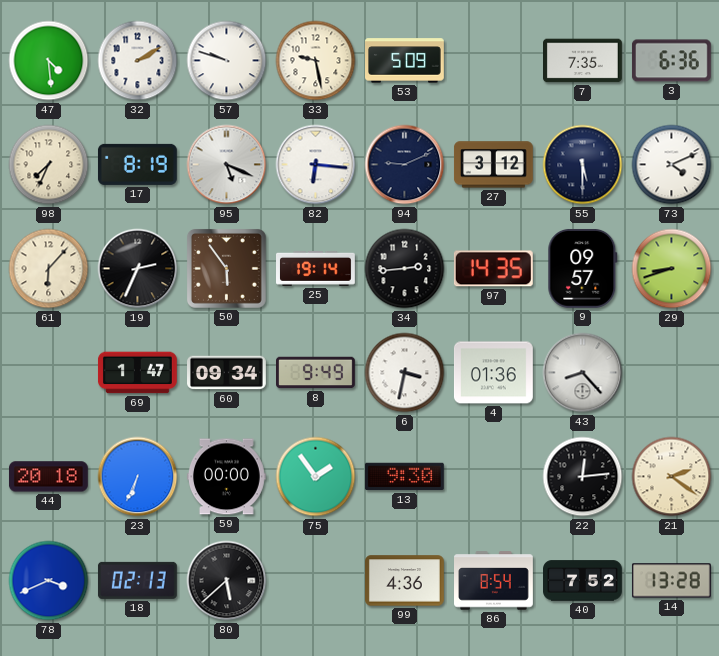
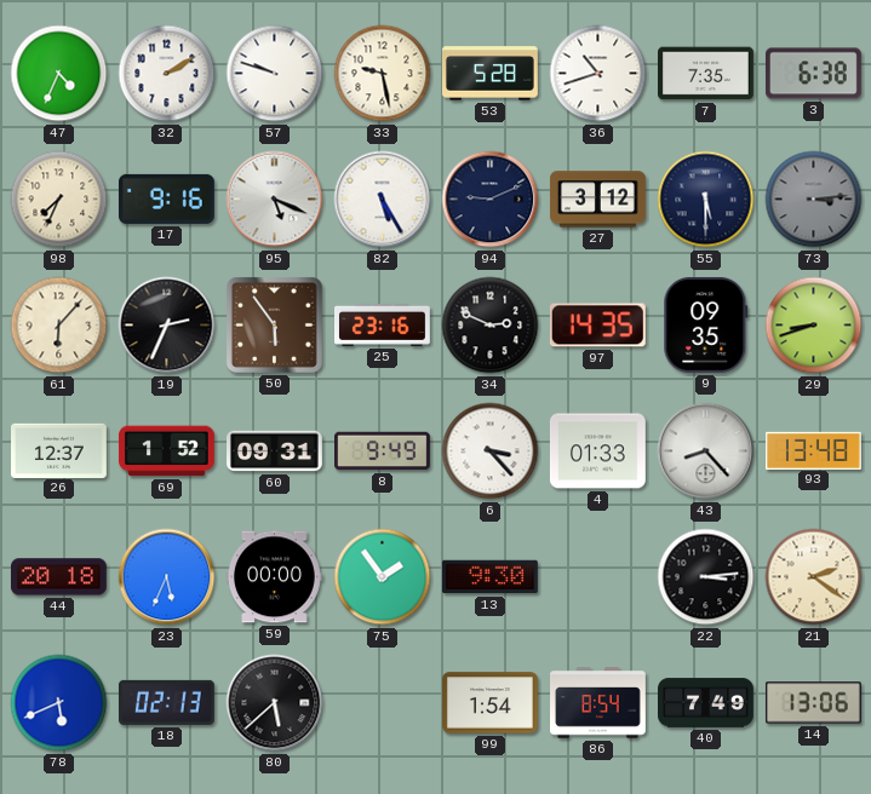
47: 4:29 -> 4:34 (59, 74)
53: 5:09 -> 5:28 (491, 74)
36: none -> 10:42 (598, 74)
3: 6:36 -> 6:38 (813, 74)
17: 8:19 -> 9:16 (166, 198)
82: 6:16 -> 5:25 (383, 200)
73: 4:11 -> 3:14 (814, 200)
73 dial: white -> grey (814, 200)
25: 19:14 -> 23:16 (383, 324)
34: 2:44 -> 2:49 (491, 326)
9: 09:57 -> 09:35 (706, 324)
26: none -> 12:37 (59, 450)
69: 1:47 -> 1:52 (166, 451)
60: 09:34 -> 09:31 (275, 451)
6: 3:32 -> 3:23 (491, 451)
4: 01:36 -> 01:33 (598, 451)
93: none -> 13:48 (814, 450)
23: 6:34 -> 5:34 (167, 577)
22: 12:14 -> 3:14 (706, 577)
78: 3:41 -> 5:41 (59, 703)
99: 4:36 -> 1:54 (491, 703)
40: 7:52 -> 7:49 (706, 703)
14: 13:28 -> 13:06 (813, 703)
